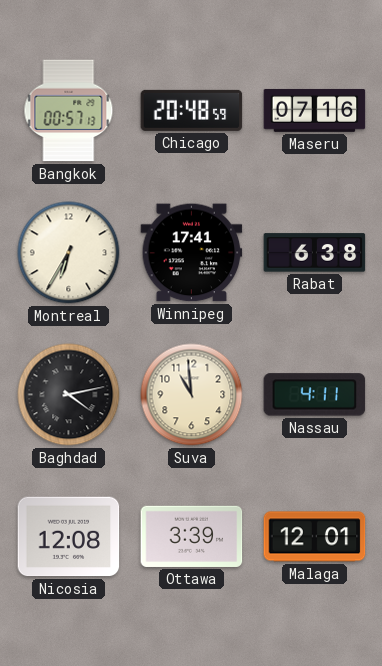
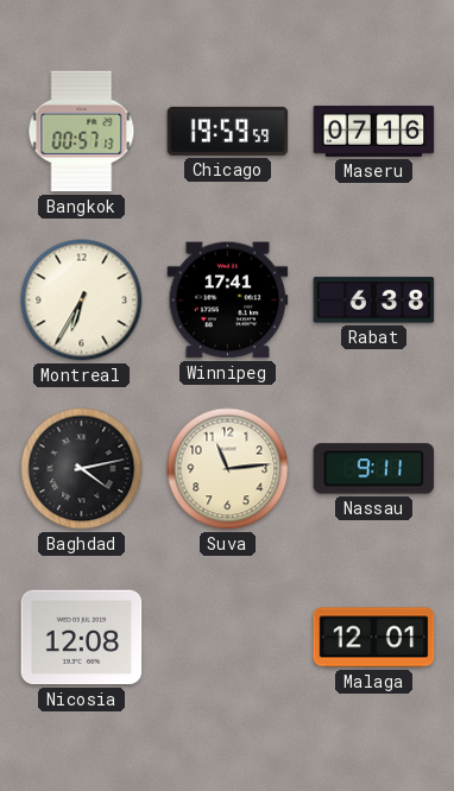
Chicago: 20:48 -> 19:59 (228, 131)
Suva: 10:59 -> 11:14 (228, 469)
Nassau: 4:11 -> 9:11 (374, 469)
Ottawa: 3:39 -> none (192, 536)
